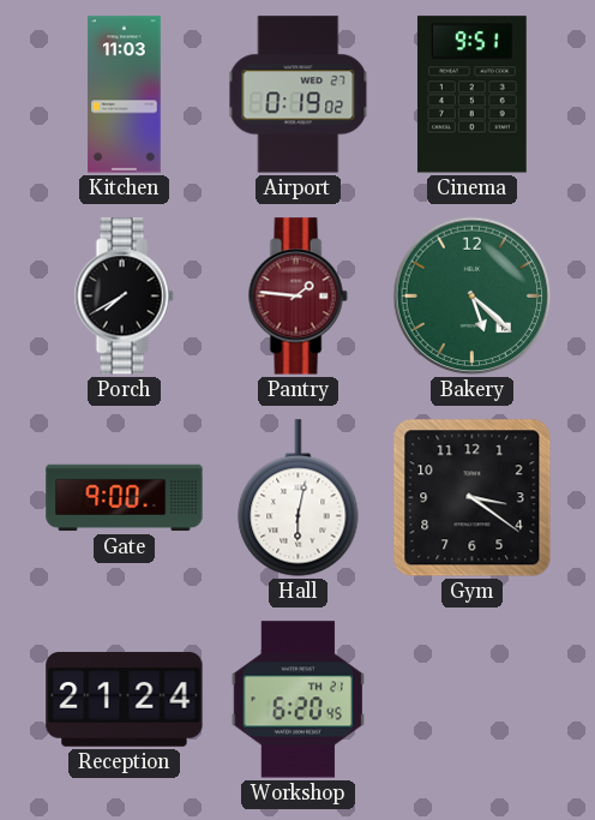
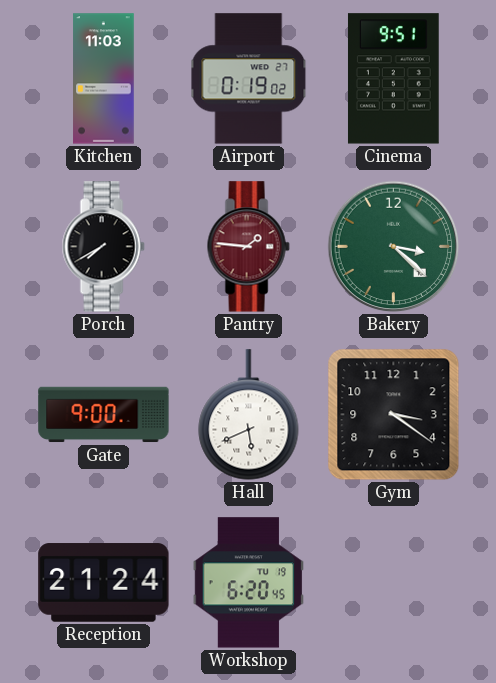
Bakery: 5:22 -> 3:22 (394, 247)
Hall: 6:02 -> 5:41 (249, 415)
Workshop date: TH 21 -> TU 19 (248, 583)
